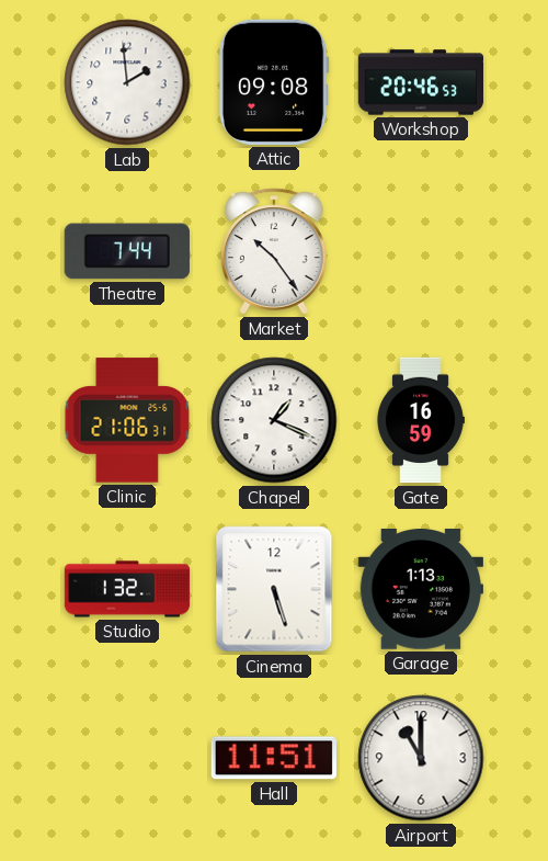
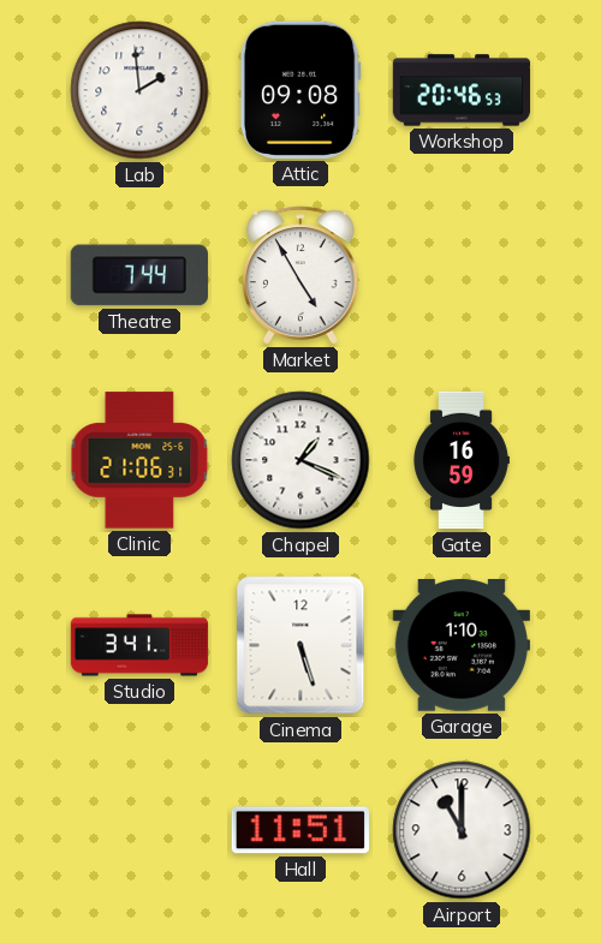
Market: 10:24 -> 4:55 (300, 275)
Studio: 1:32 -> 3:41 (139, 645)
Garage: 1:13 -> 1:10 (460, 646)
